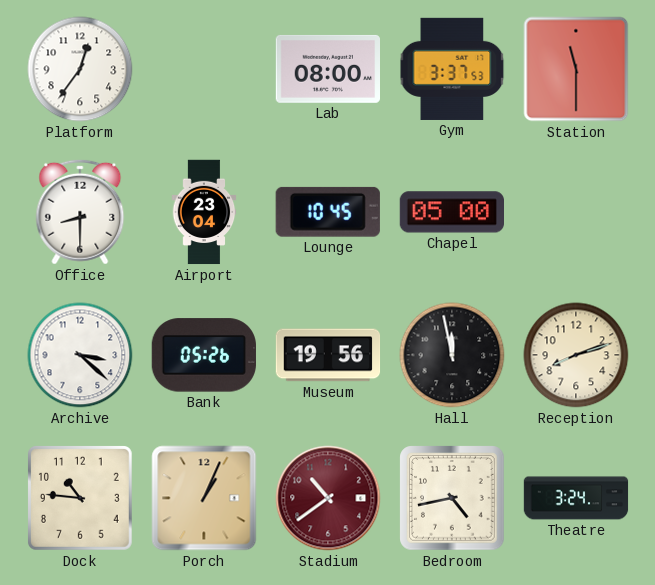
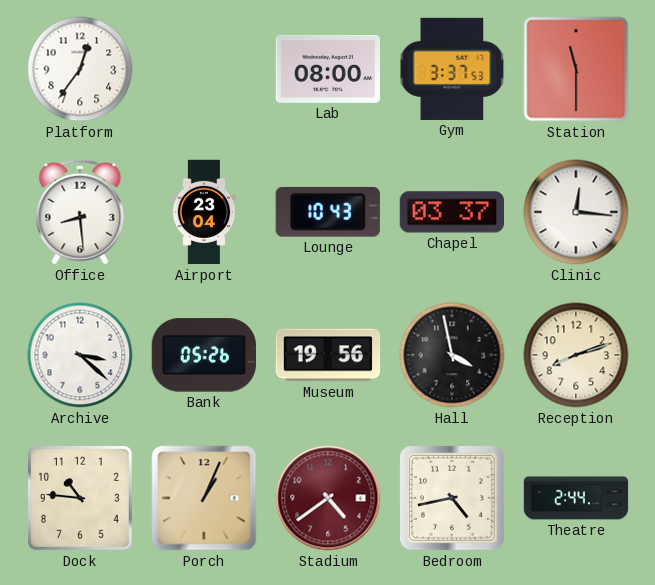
Office: 8:30 -> 8:29 (80, 212)
Lounge: 10:45 -> 10:43 (328, 212)
Chapel: 05:00 -> 03:37 (451, 212)
Clinic: none -> 12:16 (576, 212)
Hall: 11:58 -> 3:58 (452, 355)
Stadium: 10:39 -> 4:39 (328, 498)
Theatre: 3:24 -> 2:44 (576, 498)
